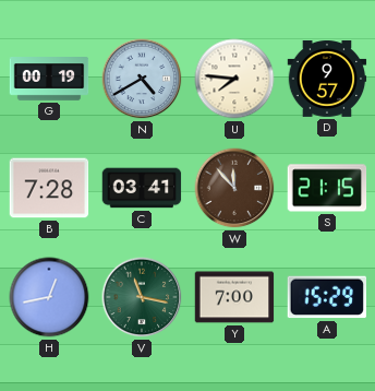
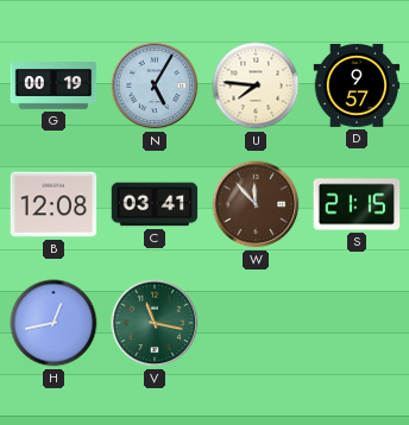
N: 4:40 -> 5:05 (155, 85)
B: 7:28 -> 12:08 (54, 204)
Y: 7:00 -> none (234, 297)
A: 15:29 -> none (326, 297)
